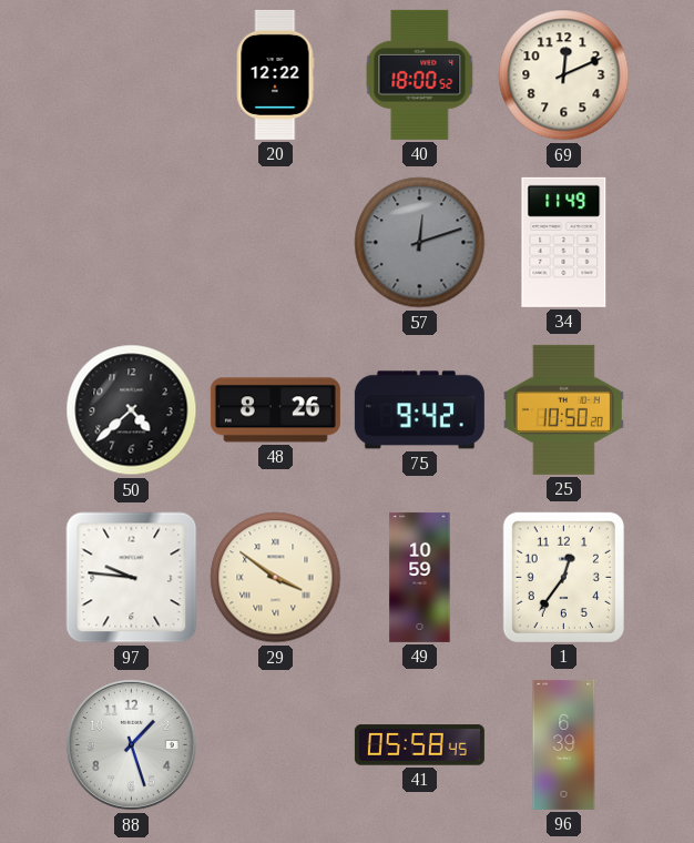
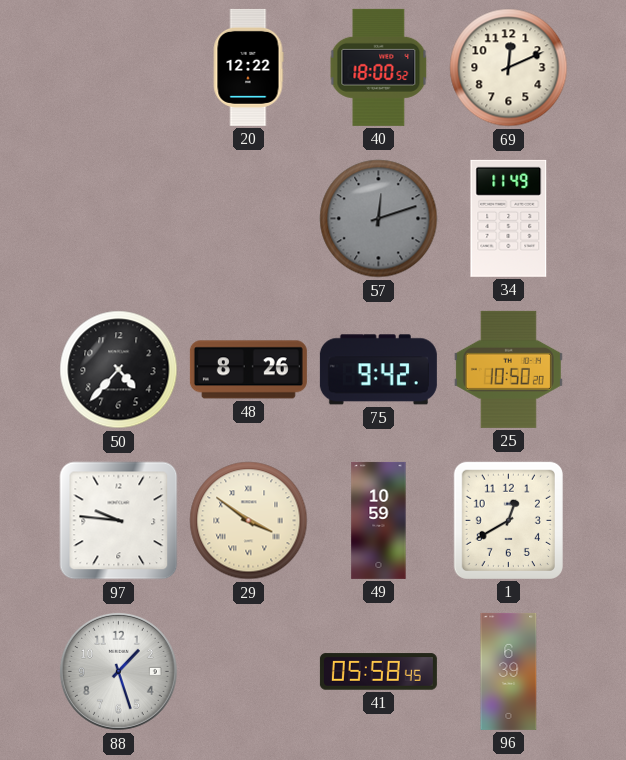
50: 4:38 -> 4:37 (119, 370)
1: 12:36 -> 12:40 (508, 520)
